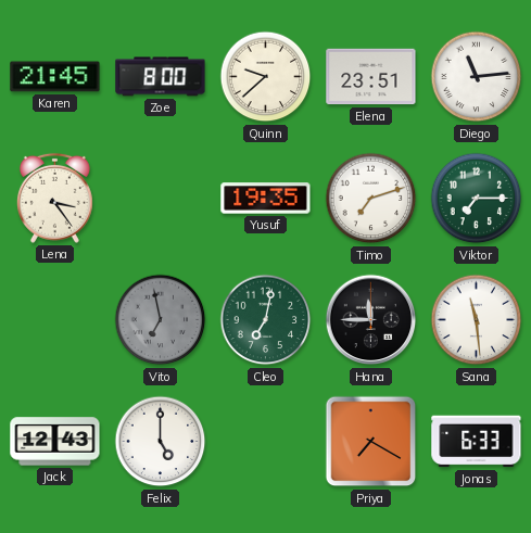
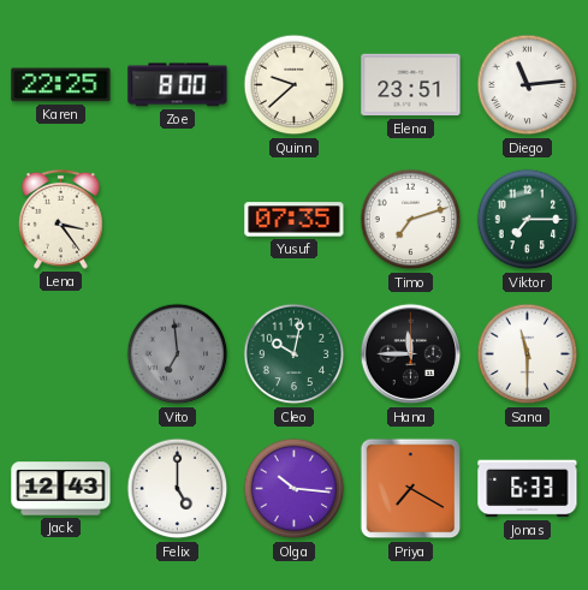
Karen: 21:45 -> 22:25 (61, 85)
Yusuf: 19:35 -> 07:35 (295, 220)
Vito: 6:58 -> 6:59 (178, 354)
Cleo: 7:02 -> 10:02 (295, 354)
Sana: 11:29 -> 11:30 (528, 354)
Olga: none -> 10:16 (295, 489)
